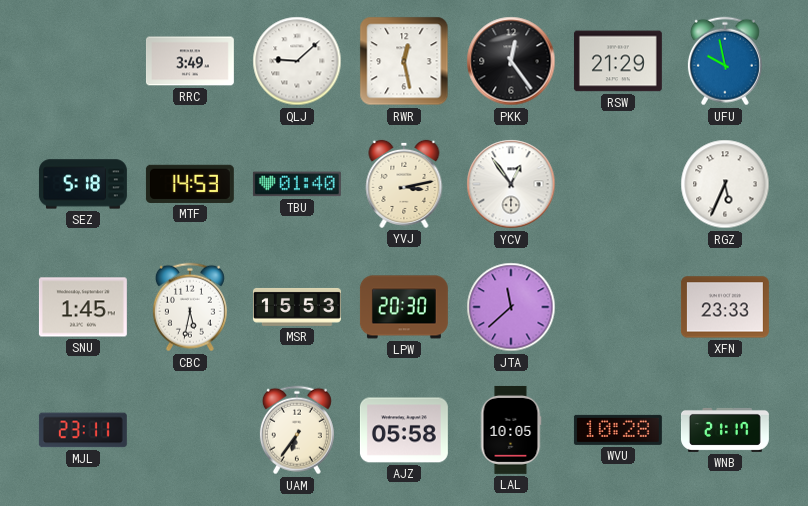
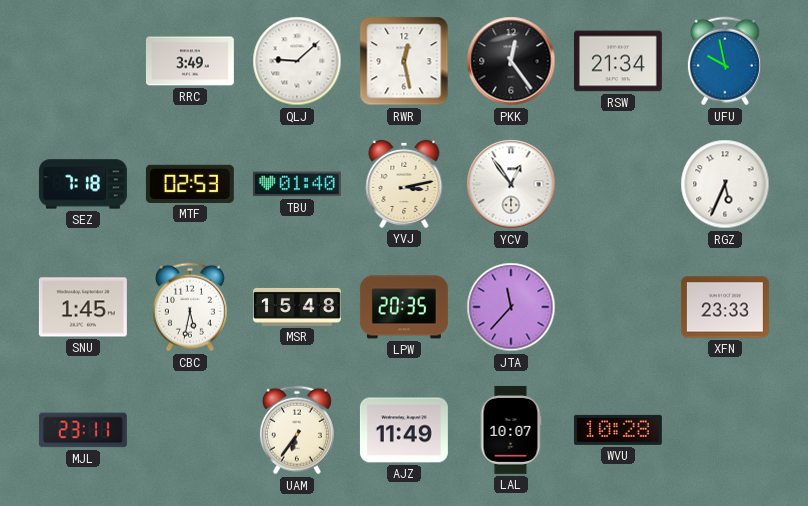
RSW: 21:29 -> 21:34 (618, 61)
SEZ: 5:18 -> 7:18 (83, 184)
MTF: 14:53 -> 02:53 (190, 184)
MSR: 15:53 -> 15:48 (297, 307)
LPW: 20:30 -> 20:35 (404, 307)
JTA: 11:38 -> 11:37 (511, 307)
AJZ: 05:58 -> 11:49 (404, 430)
LAL: 10:05 -> 10:07 (511, 430)
WNB: 21:17 -> none (725, 430)
